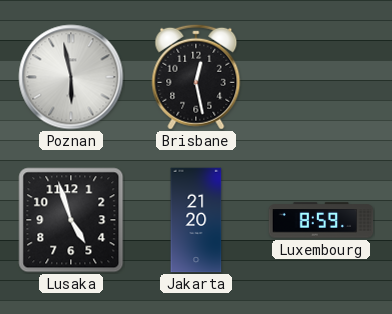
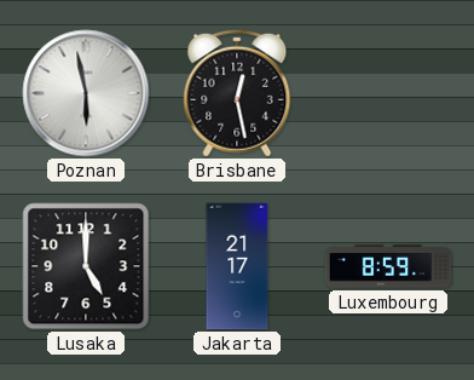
Lusaka: 4:57 -> 5:00 (86, 266)
Jakarta: 21:20 -> 21:17 (237, 266)
